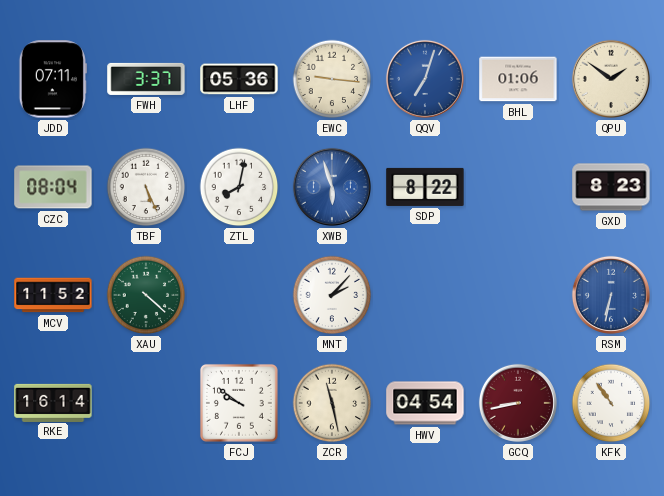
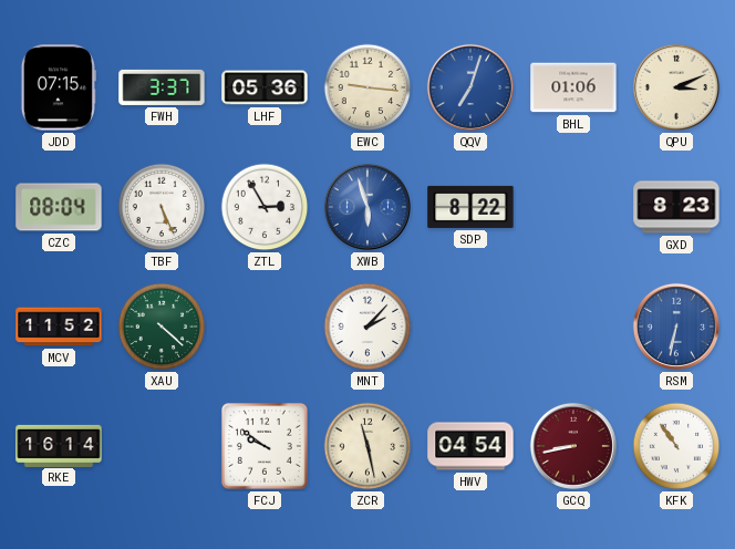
JDD: 07:11 -> 07:15 (59, 87)
QPU: 1:51 -> 3:11 (676, 87)
ZTL: 8:02 -> 2:55 (265, 207)
